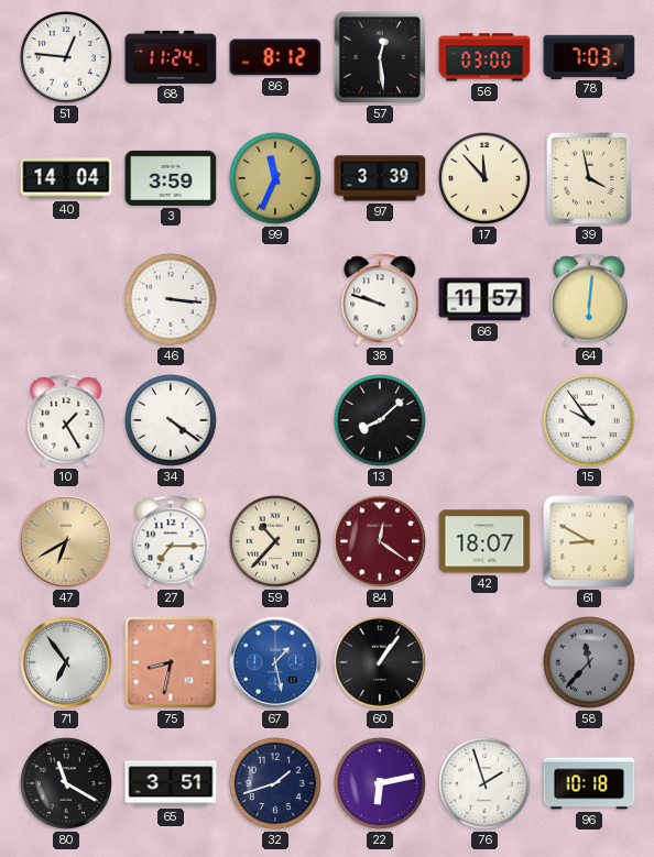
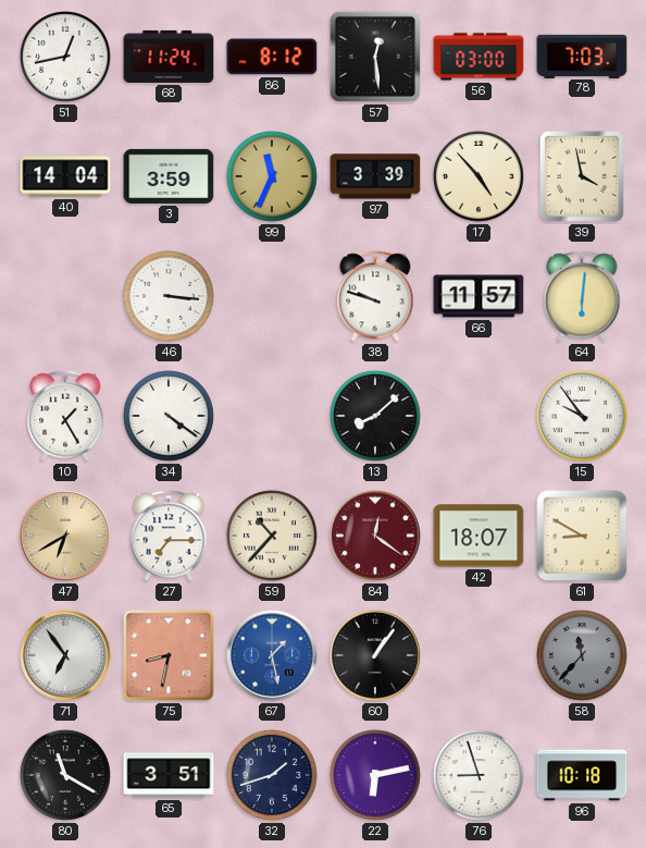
51: 12:46 -> 12:43 (66, 58)
17: 11:53 -> 4:53 (480, 177)
76: 1:57 -> 8:57 (480, 776)
